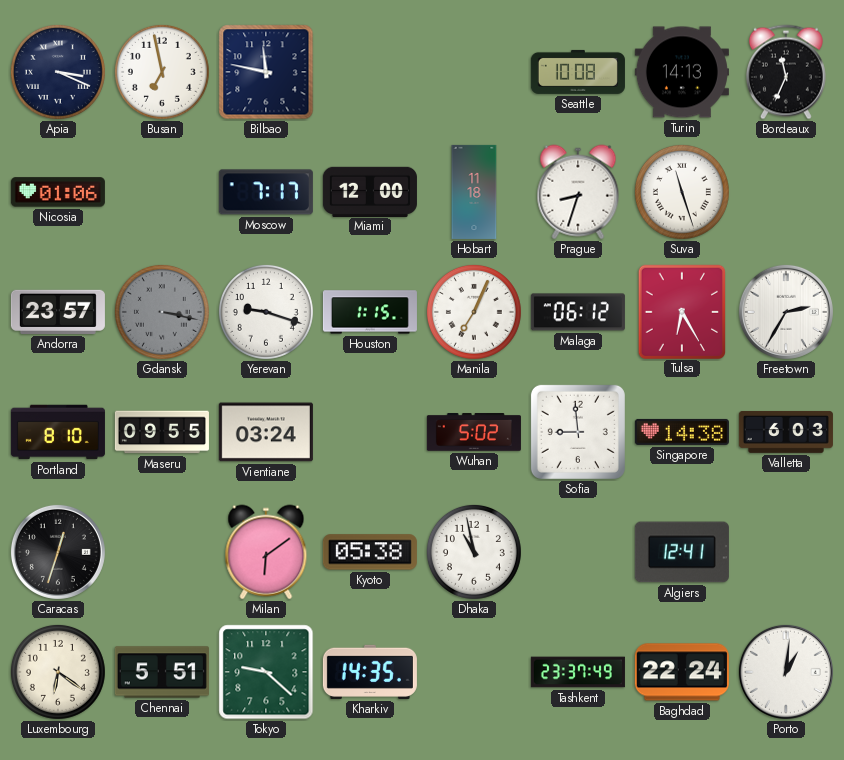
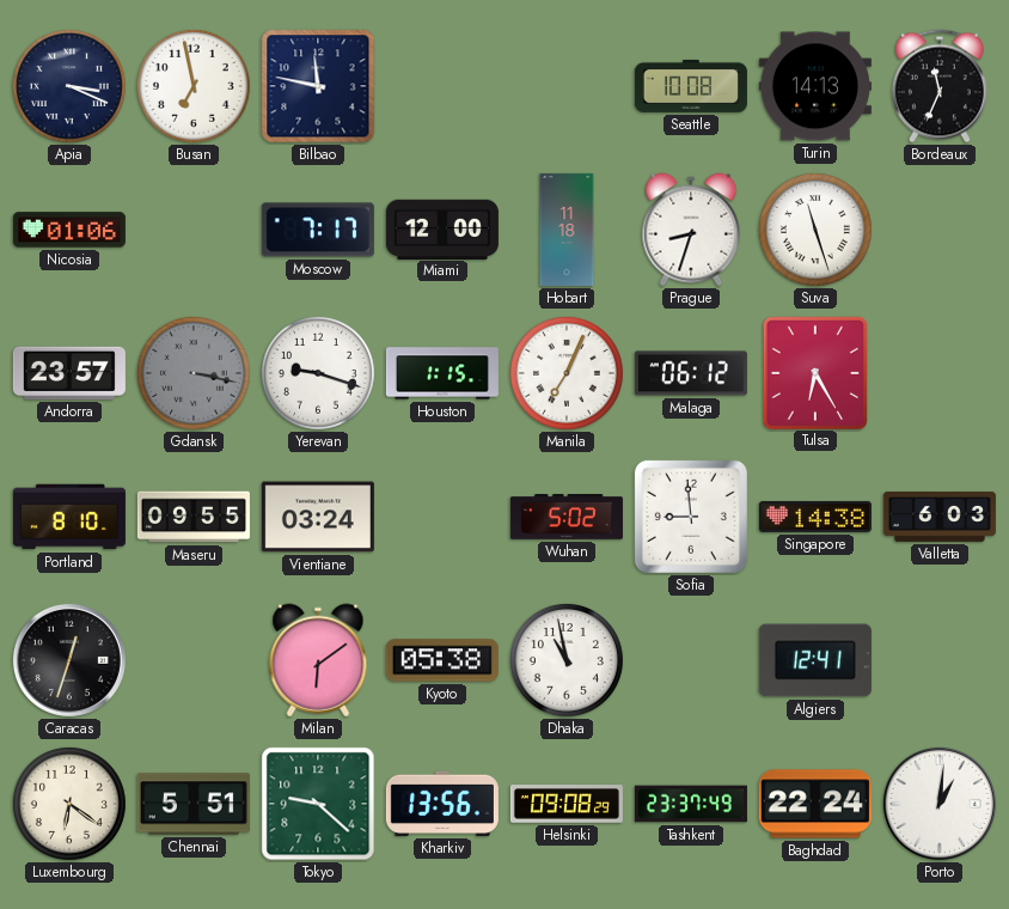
Freetown: 2:35 -> none (786, 312)
Kharkiv: 14:35 -> 13:56 (442, 804)
Helsinki: none -> 09:08 (567, 804)
